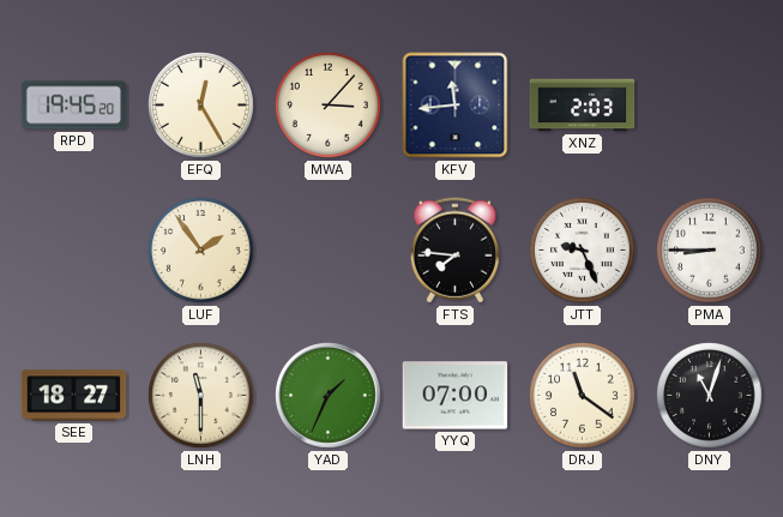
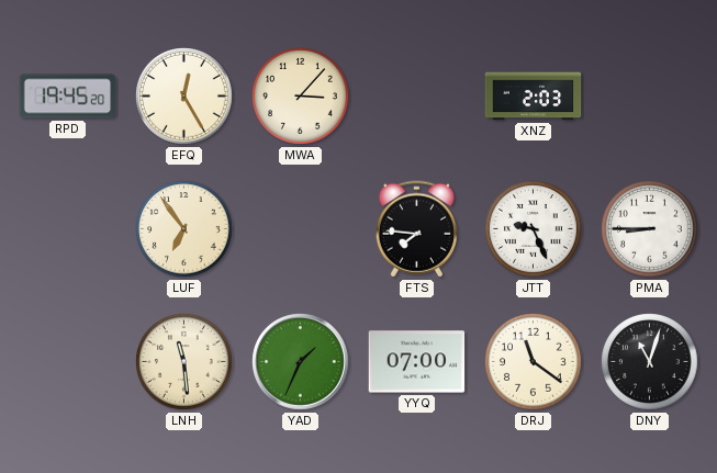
KFV: 11:44 -> none (456, 106)
LUF: 1:54 -> 6:54 (184, 229)
SEE: 18:27 -> none (74, 396)
LNH: 11:30 -> 11:29 (184, 362)
